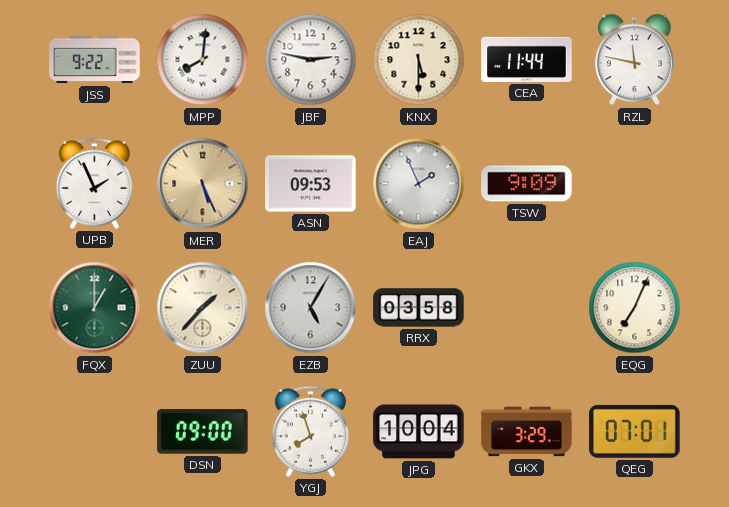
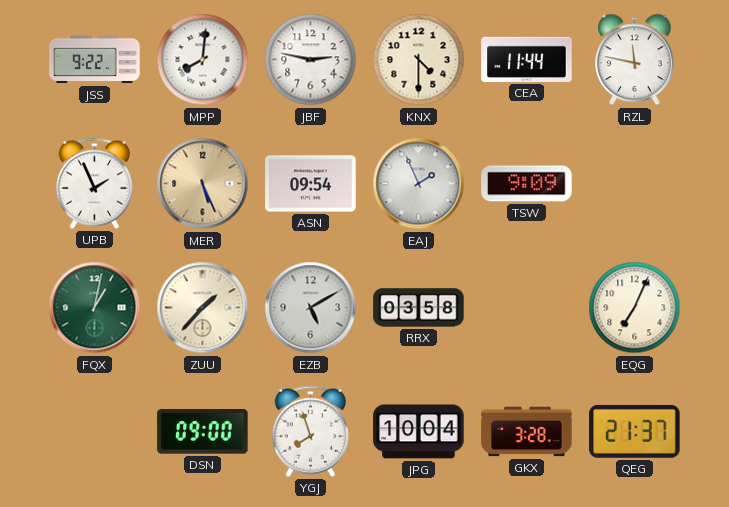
KNX: 5:30 -> 4:30 (419, 60)
ASN: 09:53 -> 09:54 (311, 184)
FQX: 1:00 -> 1:02 (95, 308)
EZB: 5:05 -> 5:10 (311, 308)
GKX: 3:29 -> 3:28 (527, 432)
QEG: 07:01 -> 21:37 (635, 431)
